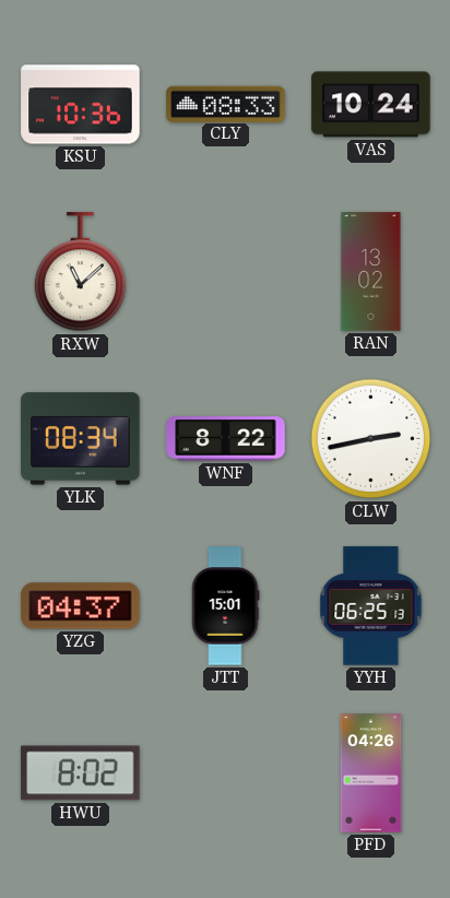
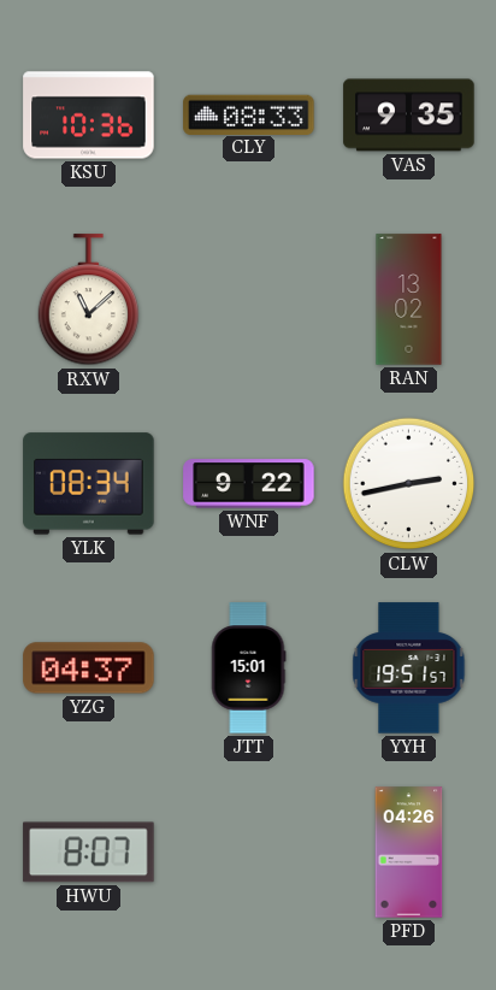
VAS: 10:24 -> 9:35 (409, 116)
WNF: 8:22 -> 9:22 (249, 484)
YYH: 06:25 -> 19:51 (409, 668)
HWU: 8:02 -> 8:07 (89, 853)
